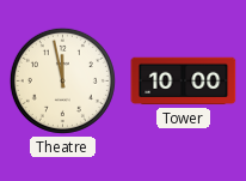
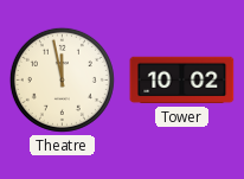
Tower: 10:00 -> 10:02 (182, 81)
